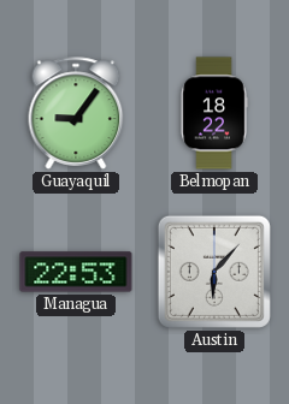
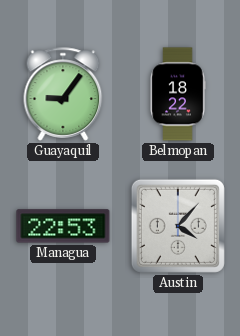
Austin: 6:07 -> 4:07 (178, 226)
